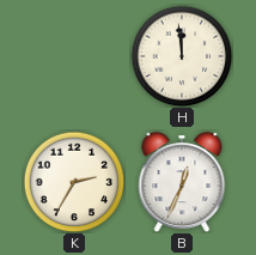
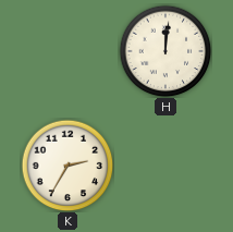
H: 11:59 -> 12:01 (165, 51)
B: 12:34 -> none (182, 182)
